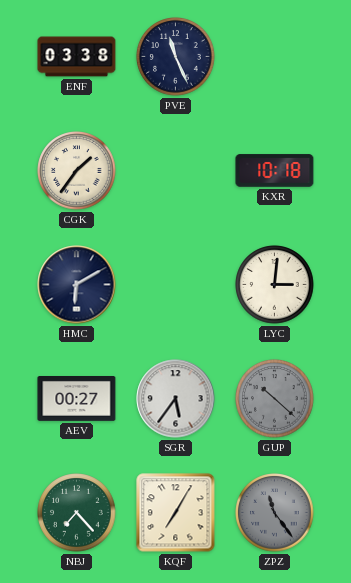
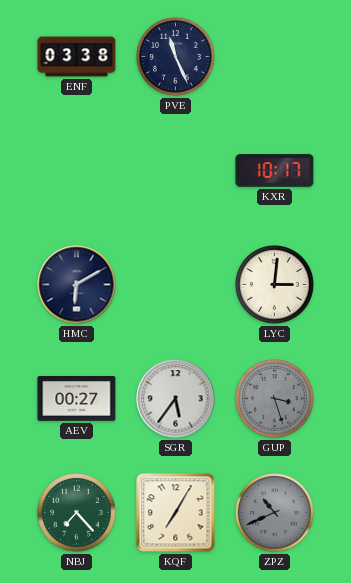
CGK: 1:36 -> none (77, 171)
KXR: 10:18 -> 10:17 (275, 171)
GUP: 10:22 -> 3:27 (275, 399)
ZPZ: 11:24 -> 10:41 (275, 513)
